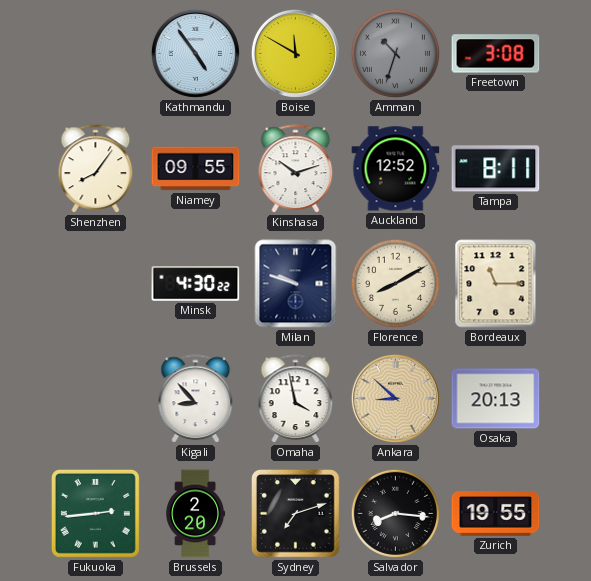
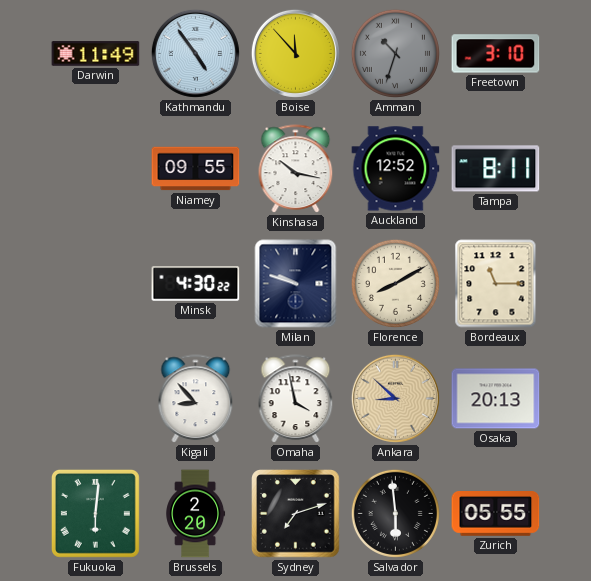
Darwin: none -> 11:49 (96, 54)
Boise: 11:50 -> 11:53 (295, 53)
Freetown: 3:08 -> 3:10 (496, 54)
Shenzhen: 8:06 -> none (96, 169)
Kinshasa: 10:12 -> 10:17 (296, 169)
Fukuoka: 2:44 -> 6:01 (95, 513)
Salvador: 8:16 -> 5:59 (395, 513)
Zurich: 19:55 -> 05:55 (496, 514)
